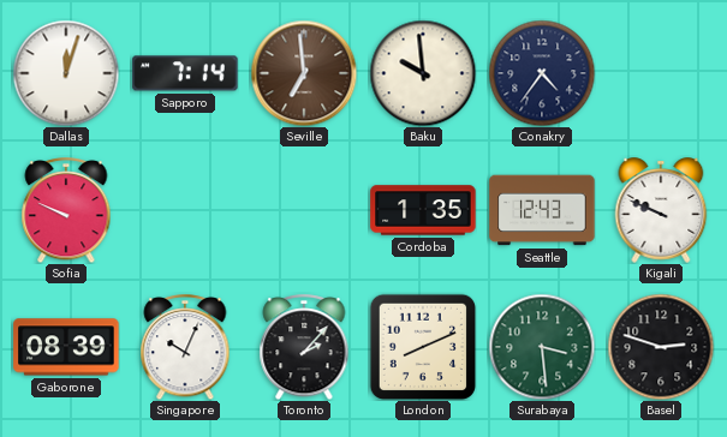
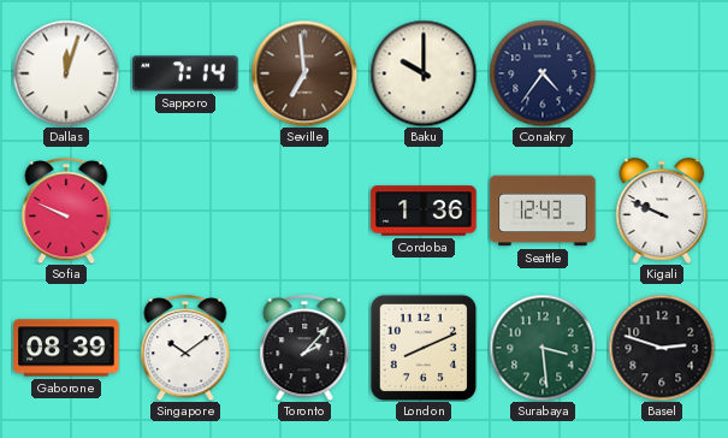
Baku: 9:59 -> 10:00 (424, 73)
Cordoba: 1:35 -> 1:36 (424, 211)
Singapore: 10:04 -> 10:09 (185, 348)
